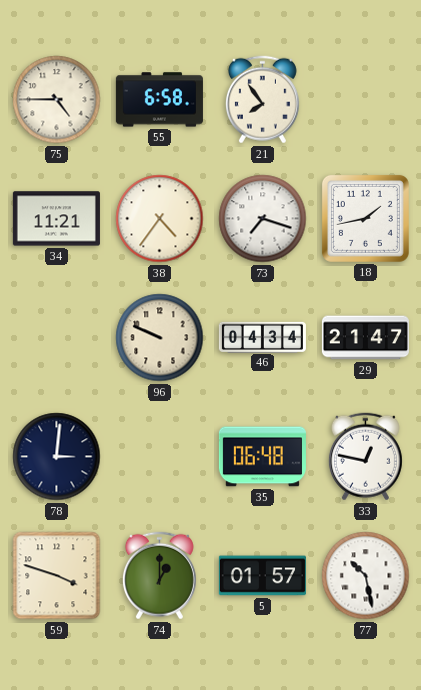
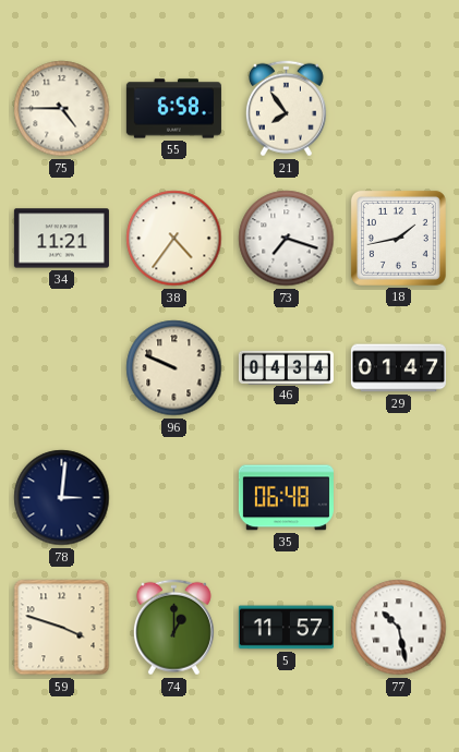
29: 21:47 -> 01:47 (398, 368)
33: 12:47 -> none (365, 457)
5: 01:57 -> 11:57 (286, 628)
